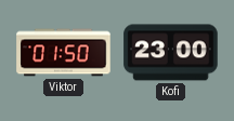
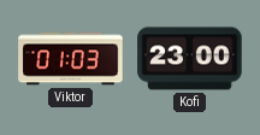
Viktor: 01:50 -> 01:03 (71, 59)
